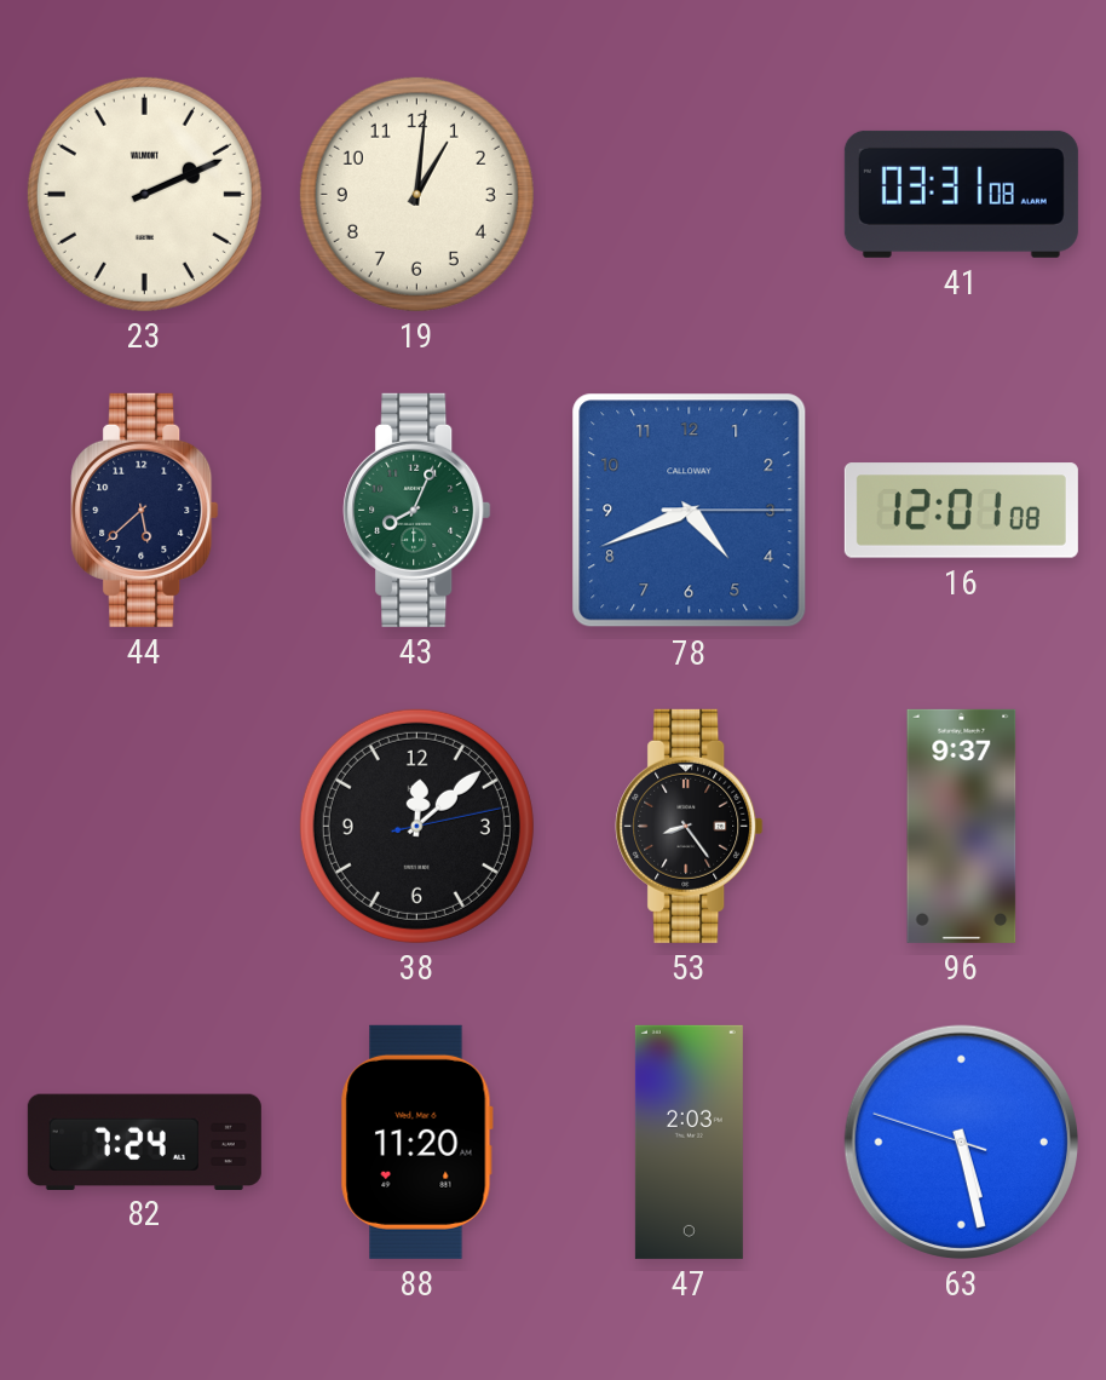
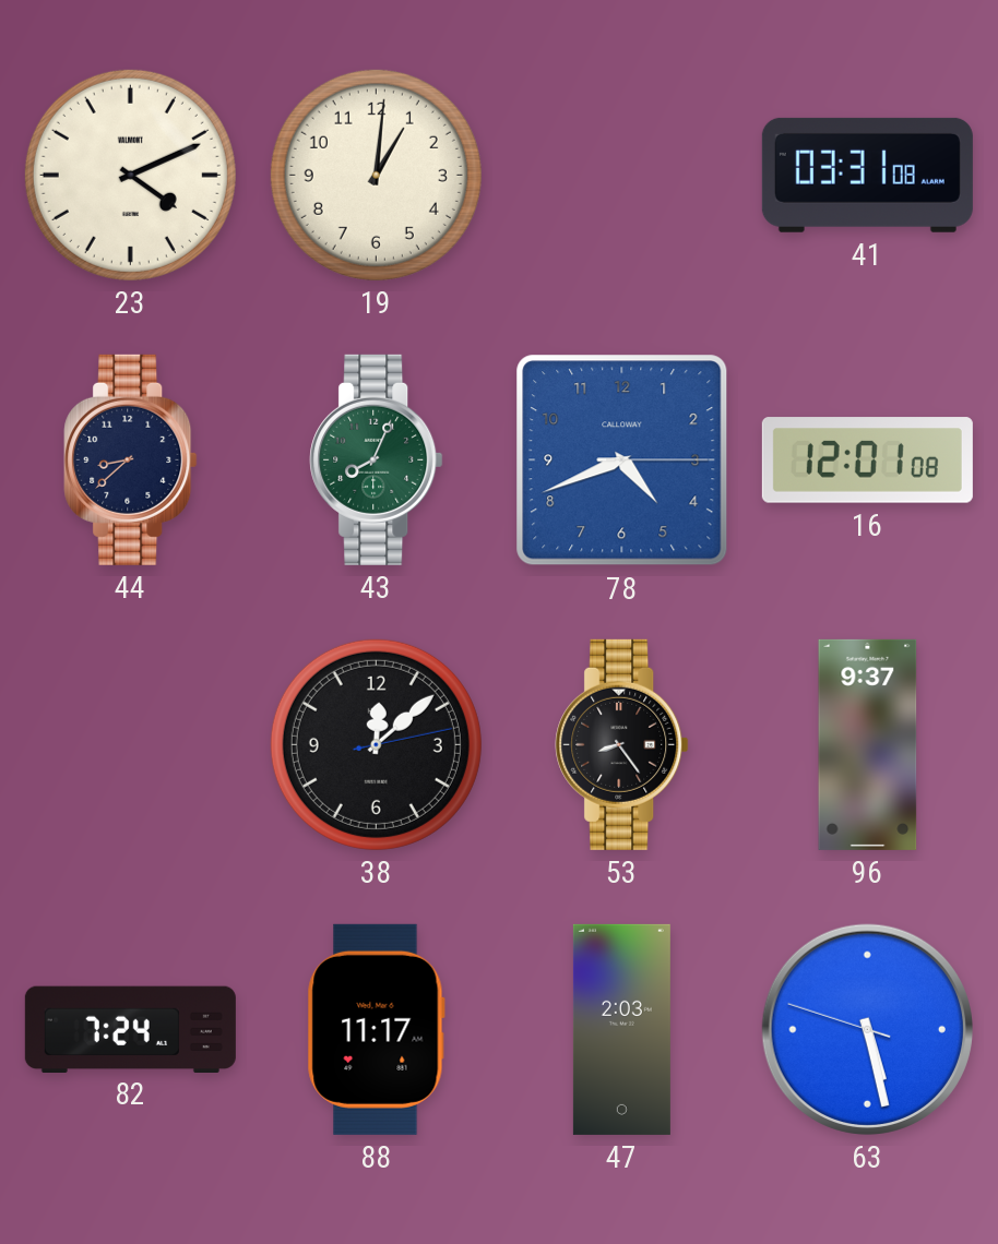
23: 2:11 -> 4:11 (130, 175)
44: 5:38 -> 8:38 (131, 459)
88: 11:20 -> 11:17 (376, 1029)
